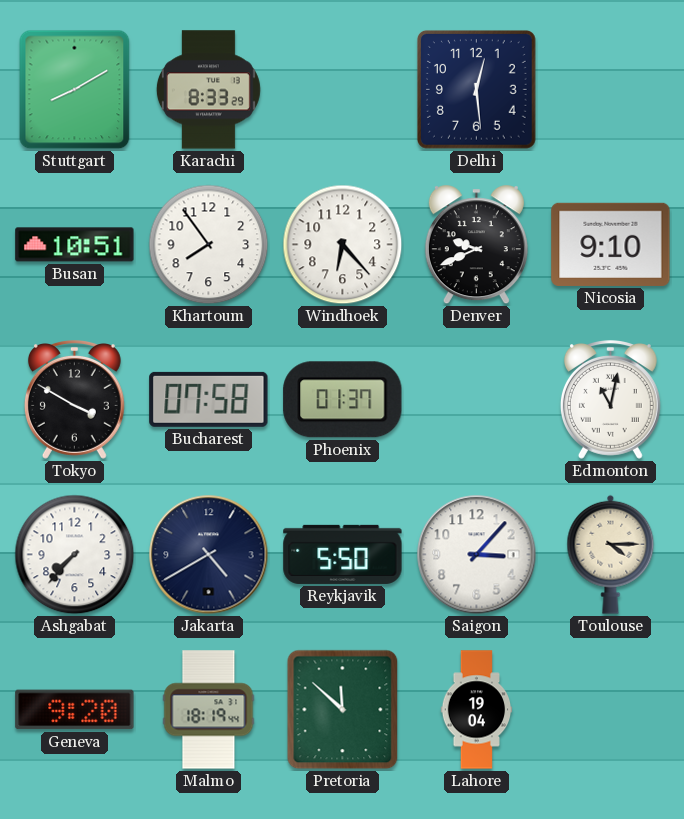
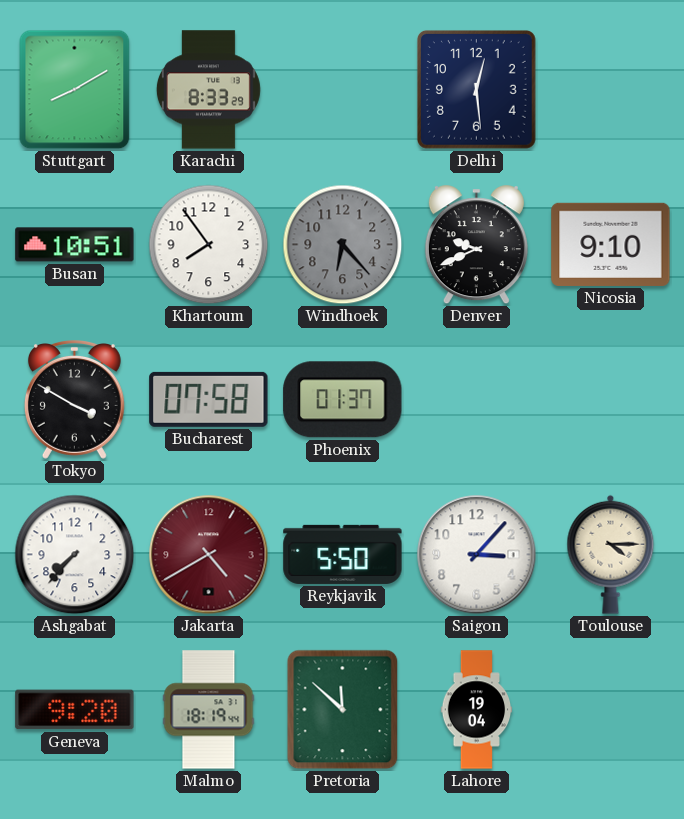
Windhoek dial: white -> grey (343, 245)
Edmonton: 11:02 -> none (610, 400)
Jakarta dial: navy -> burgundy (209, 555)
